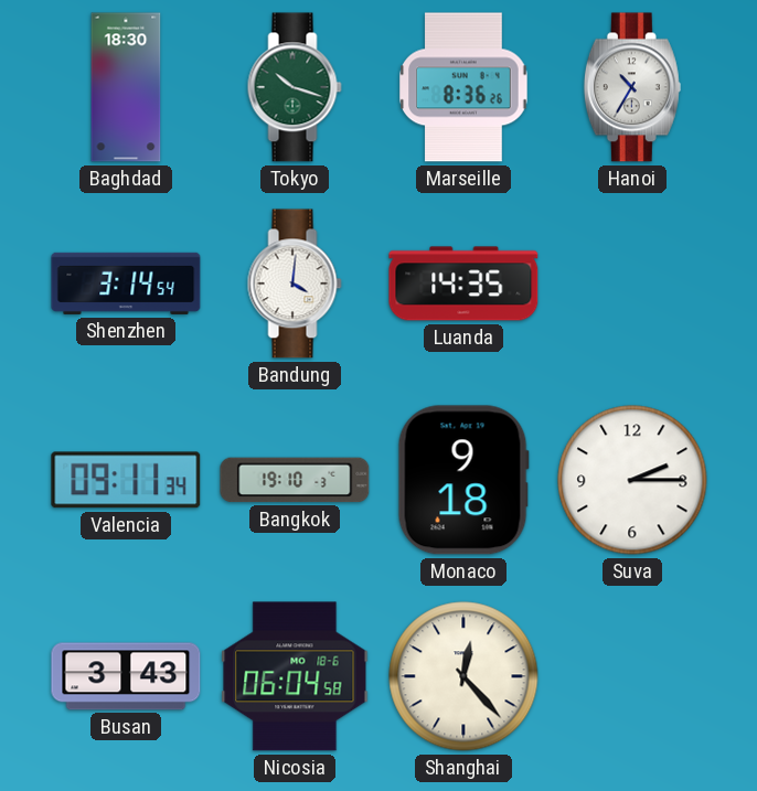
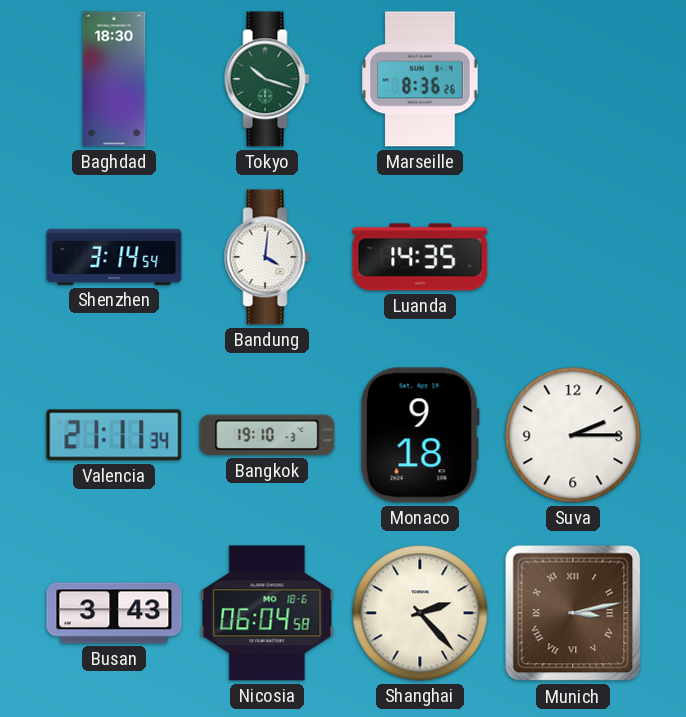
Hanoi: 10:35 -> none (632, 87)
Valencia: 09:11 -> 21:11 (114, 435)
Shanghai: 12:23 -> 2:23 (420, 613)
Munich: none -> 3:13 (573, 613)
